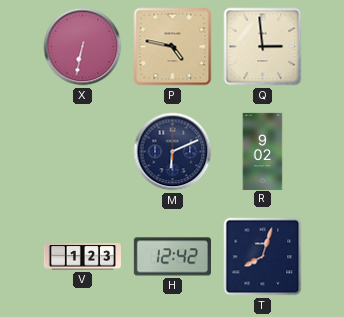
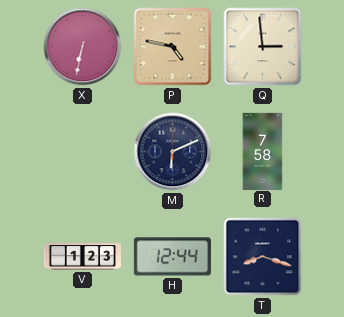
R: 9:02 -> 7:58 (263, 151)
H: 12:42 -> 12:44 (172, 257)
T: 8:03 -> 8:18 (263, 257)
